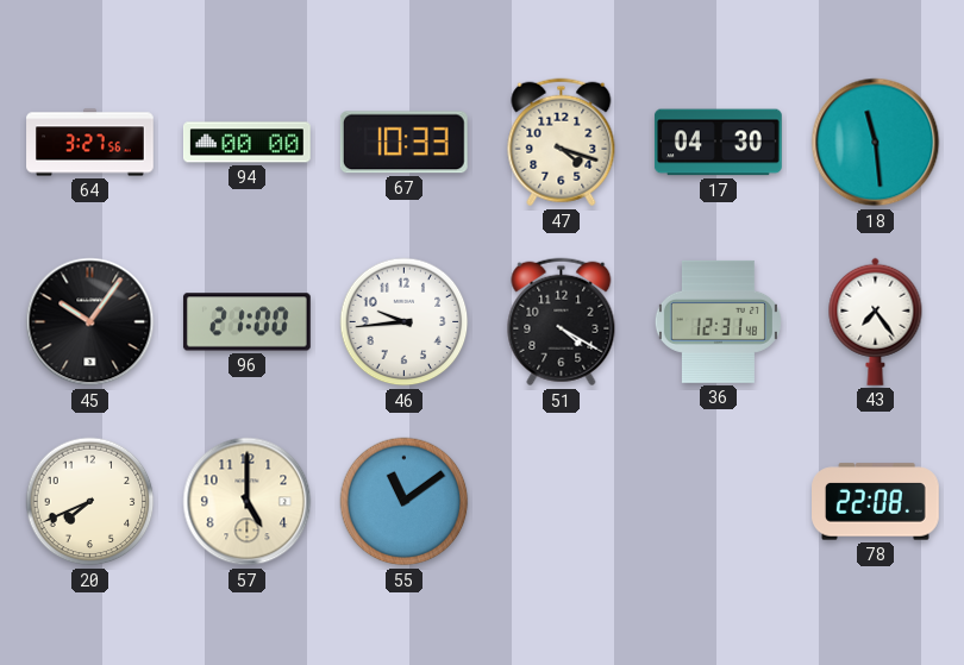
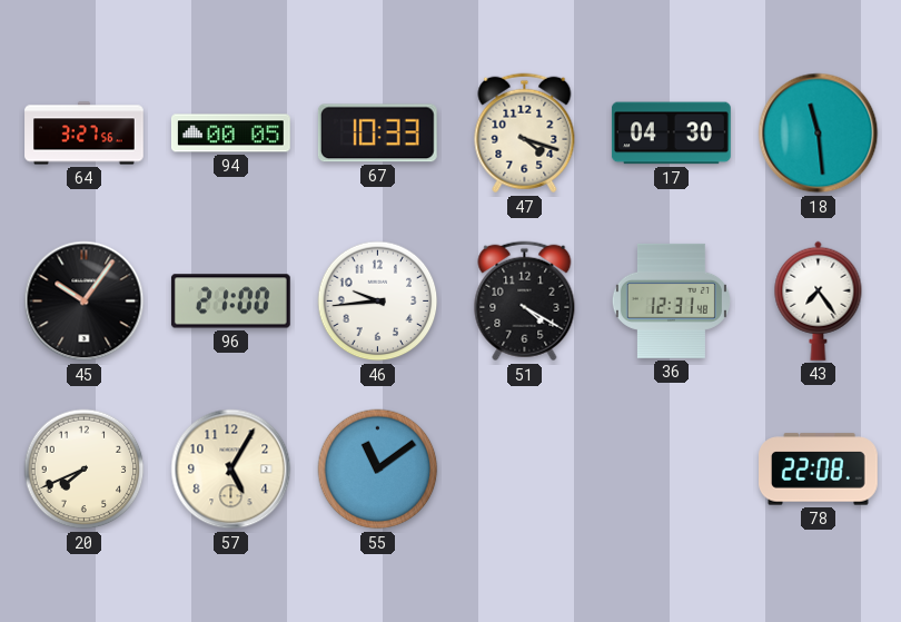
94: 00:00 -> 00:05 (231, 134)
57: 5:00 -> 5:05 (231, 470)
